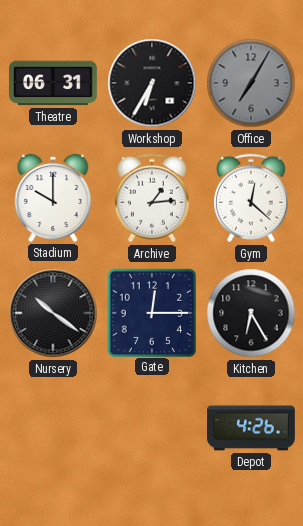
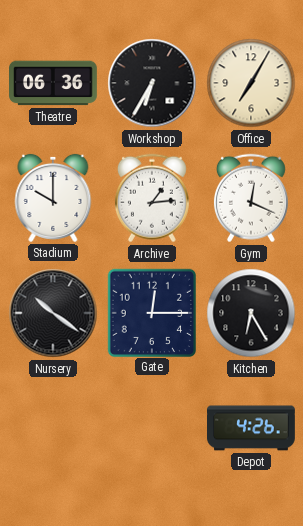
Theatre: 06:31 -> 06:36 (54, 83)
Office dial: grey -> cream (251, 83)
Gym: 12:22 -> 12:19 (251, 198)
